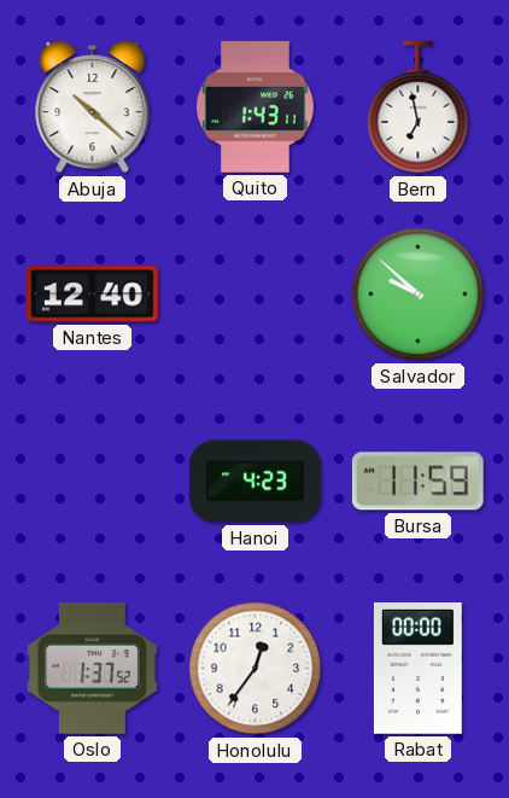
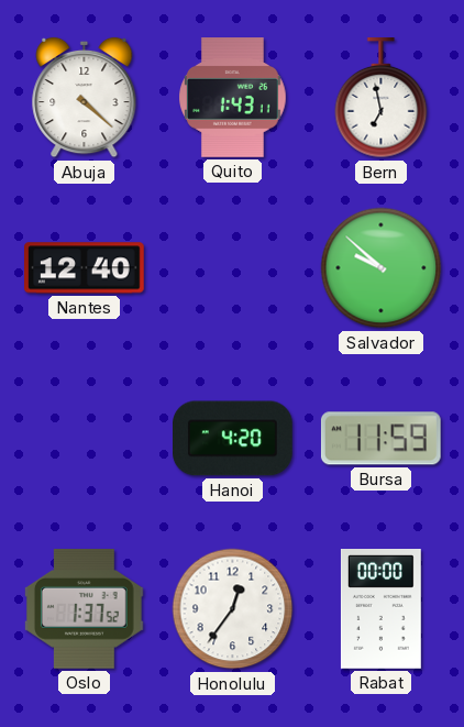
Abuja: 10:22 -> 4:22 (85, 98)
Hanoi: 4:23 -> 4:20 (233, 439)
